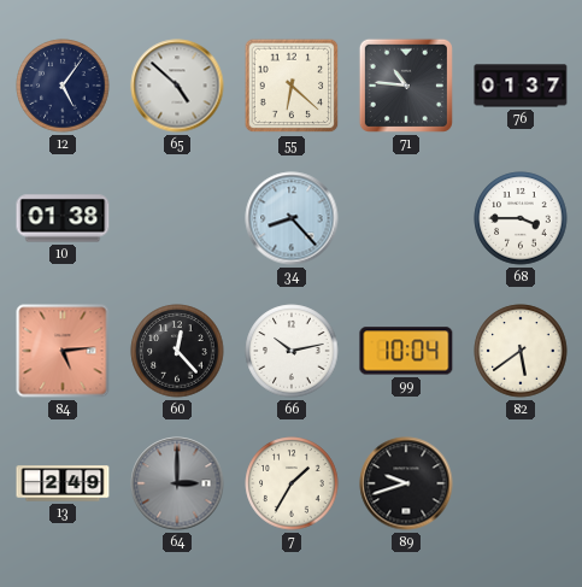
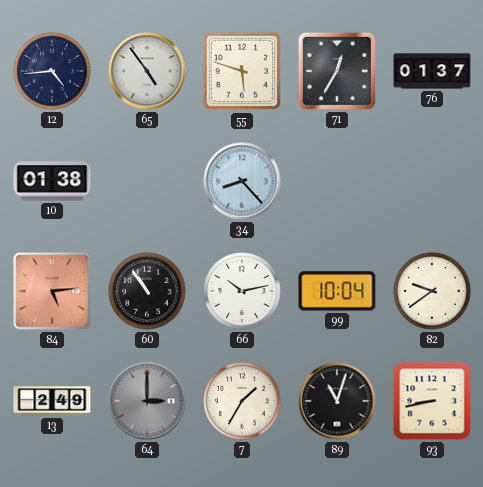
12: 5:06 -> 4:44 (52, 71)
65: 4:52 -> 4:54 (147, 71)
55: 6:22 -> 5:48 (242, 71)
71: 10:46 -> 12:35 (337, 71)
68: 3:45 -> none (521, 218)
60: 12:23 -> 10:54 (147, 291)
82: 5:39 -> 9:39 (432, 291)
89: 9:42 -> 11:03 (337, 401)
93: none -> 8:43 (432, 401)
